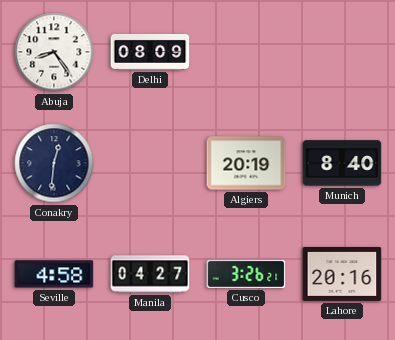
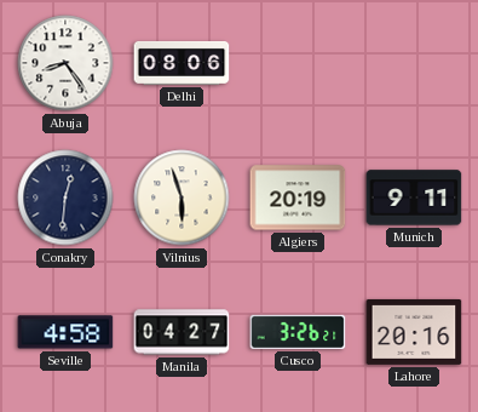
Delhi: 08:09 -> 08:06 (182, 63)
Vilnius: none -> 5:57 (182, 198)
Munich: 8:40 -> 9:11 (414, 198)
